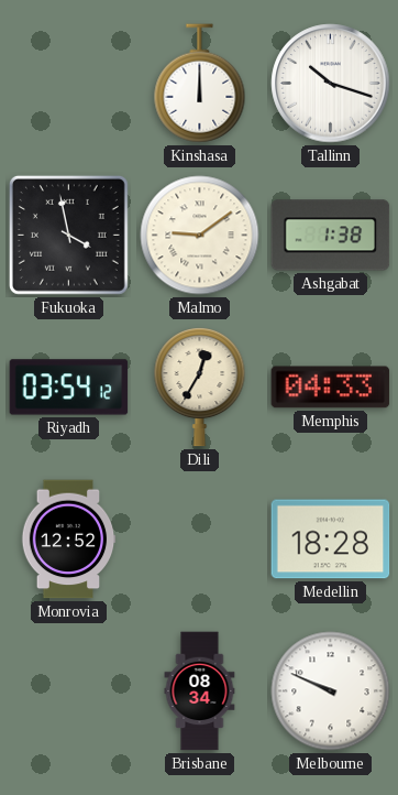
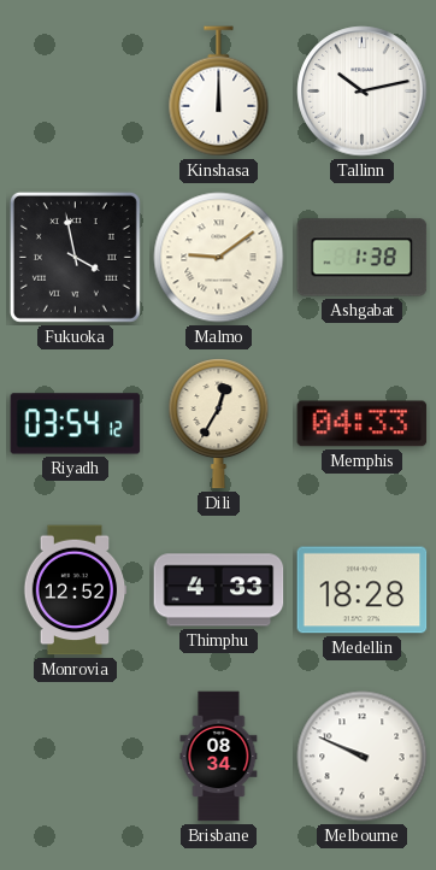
Tallinn: 10:18 -> 10:13 (363, 92)
Thimphu: none -> 4:33 (219, 590)
